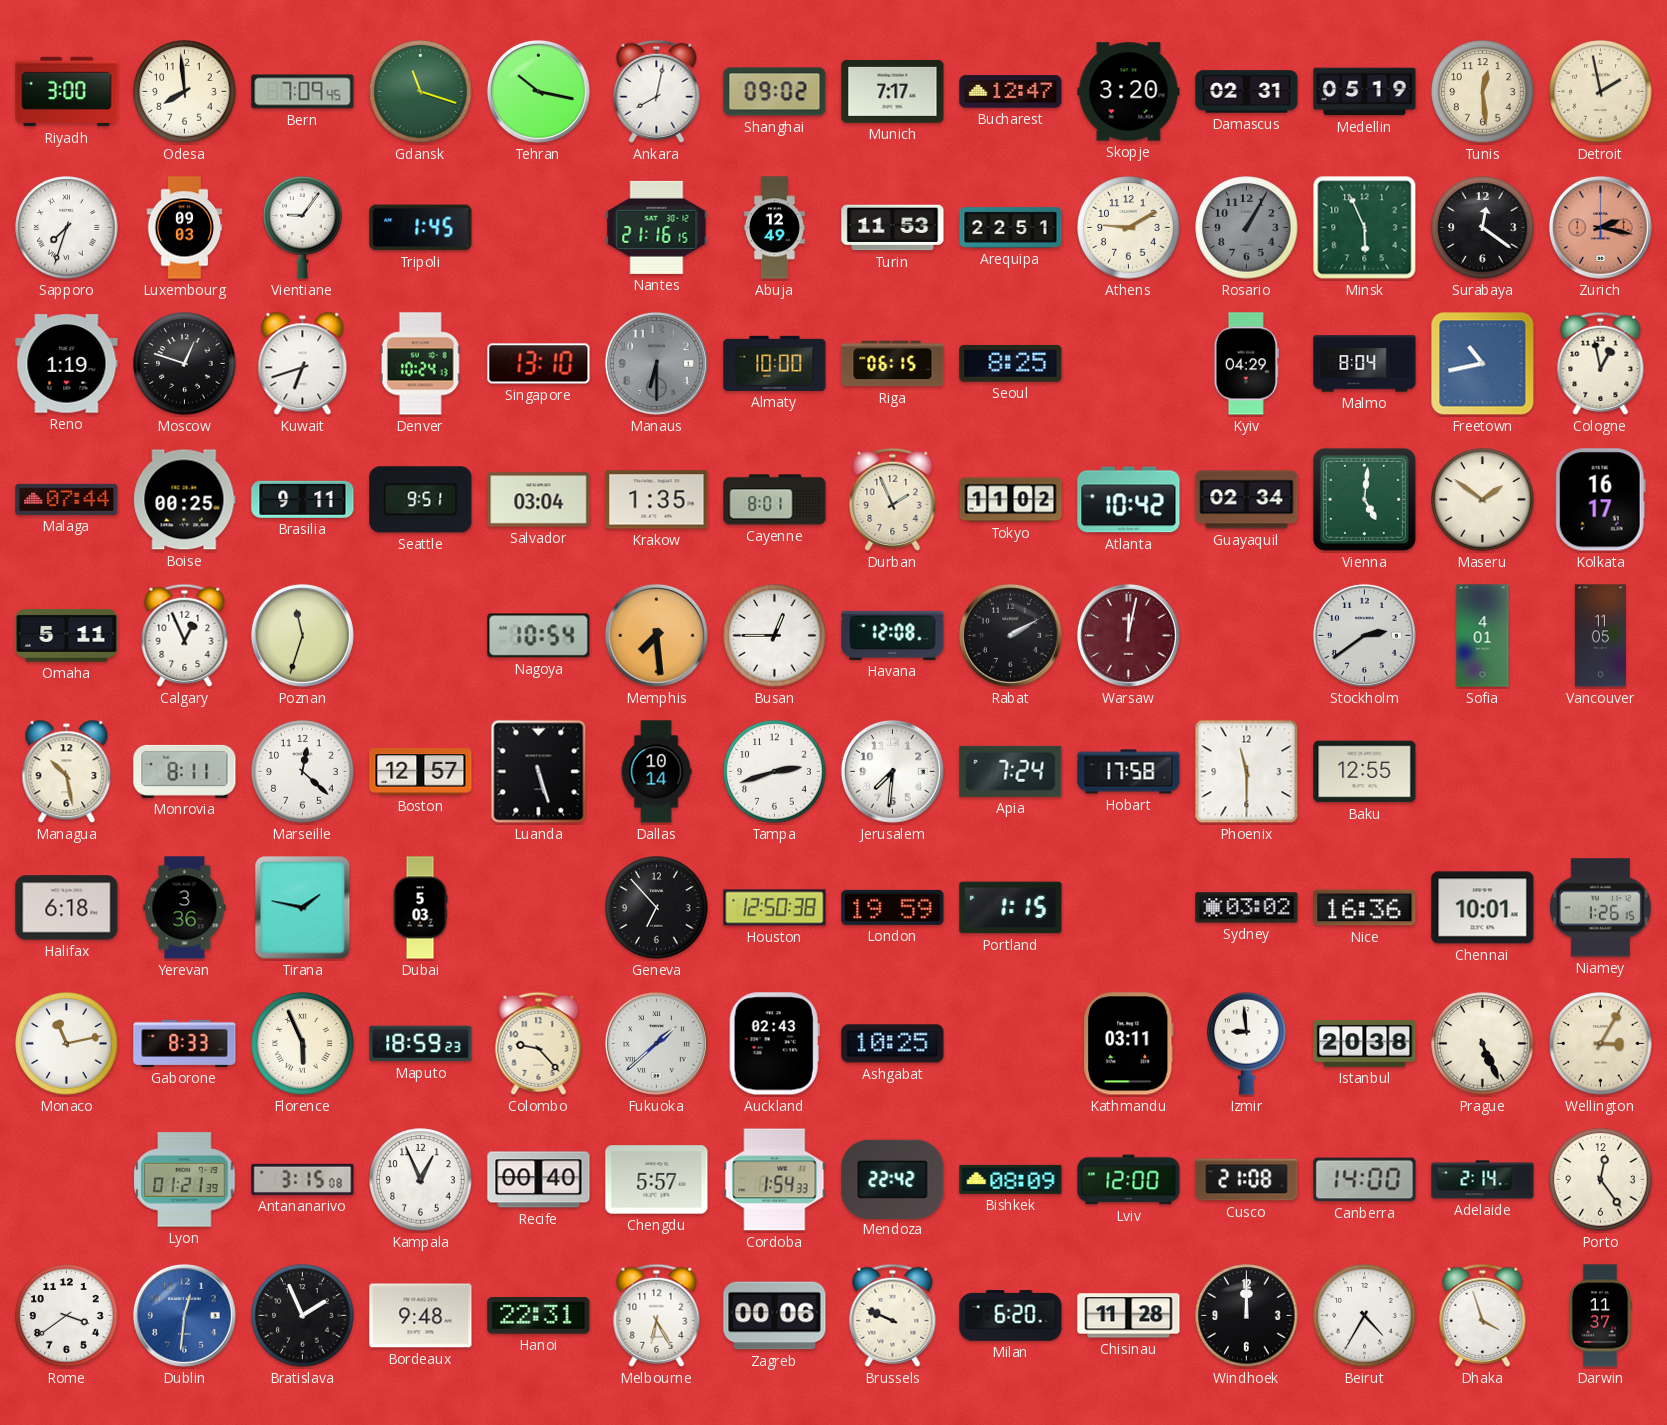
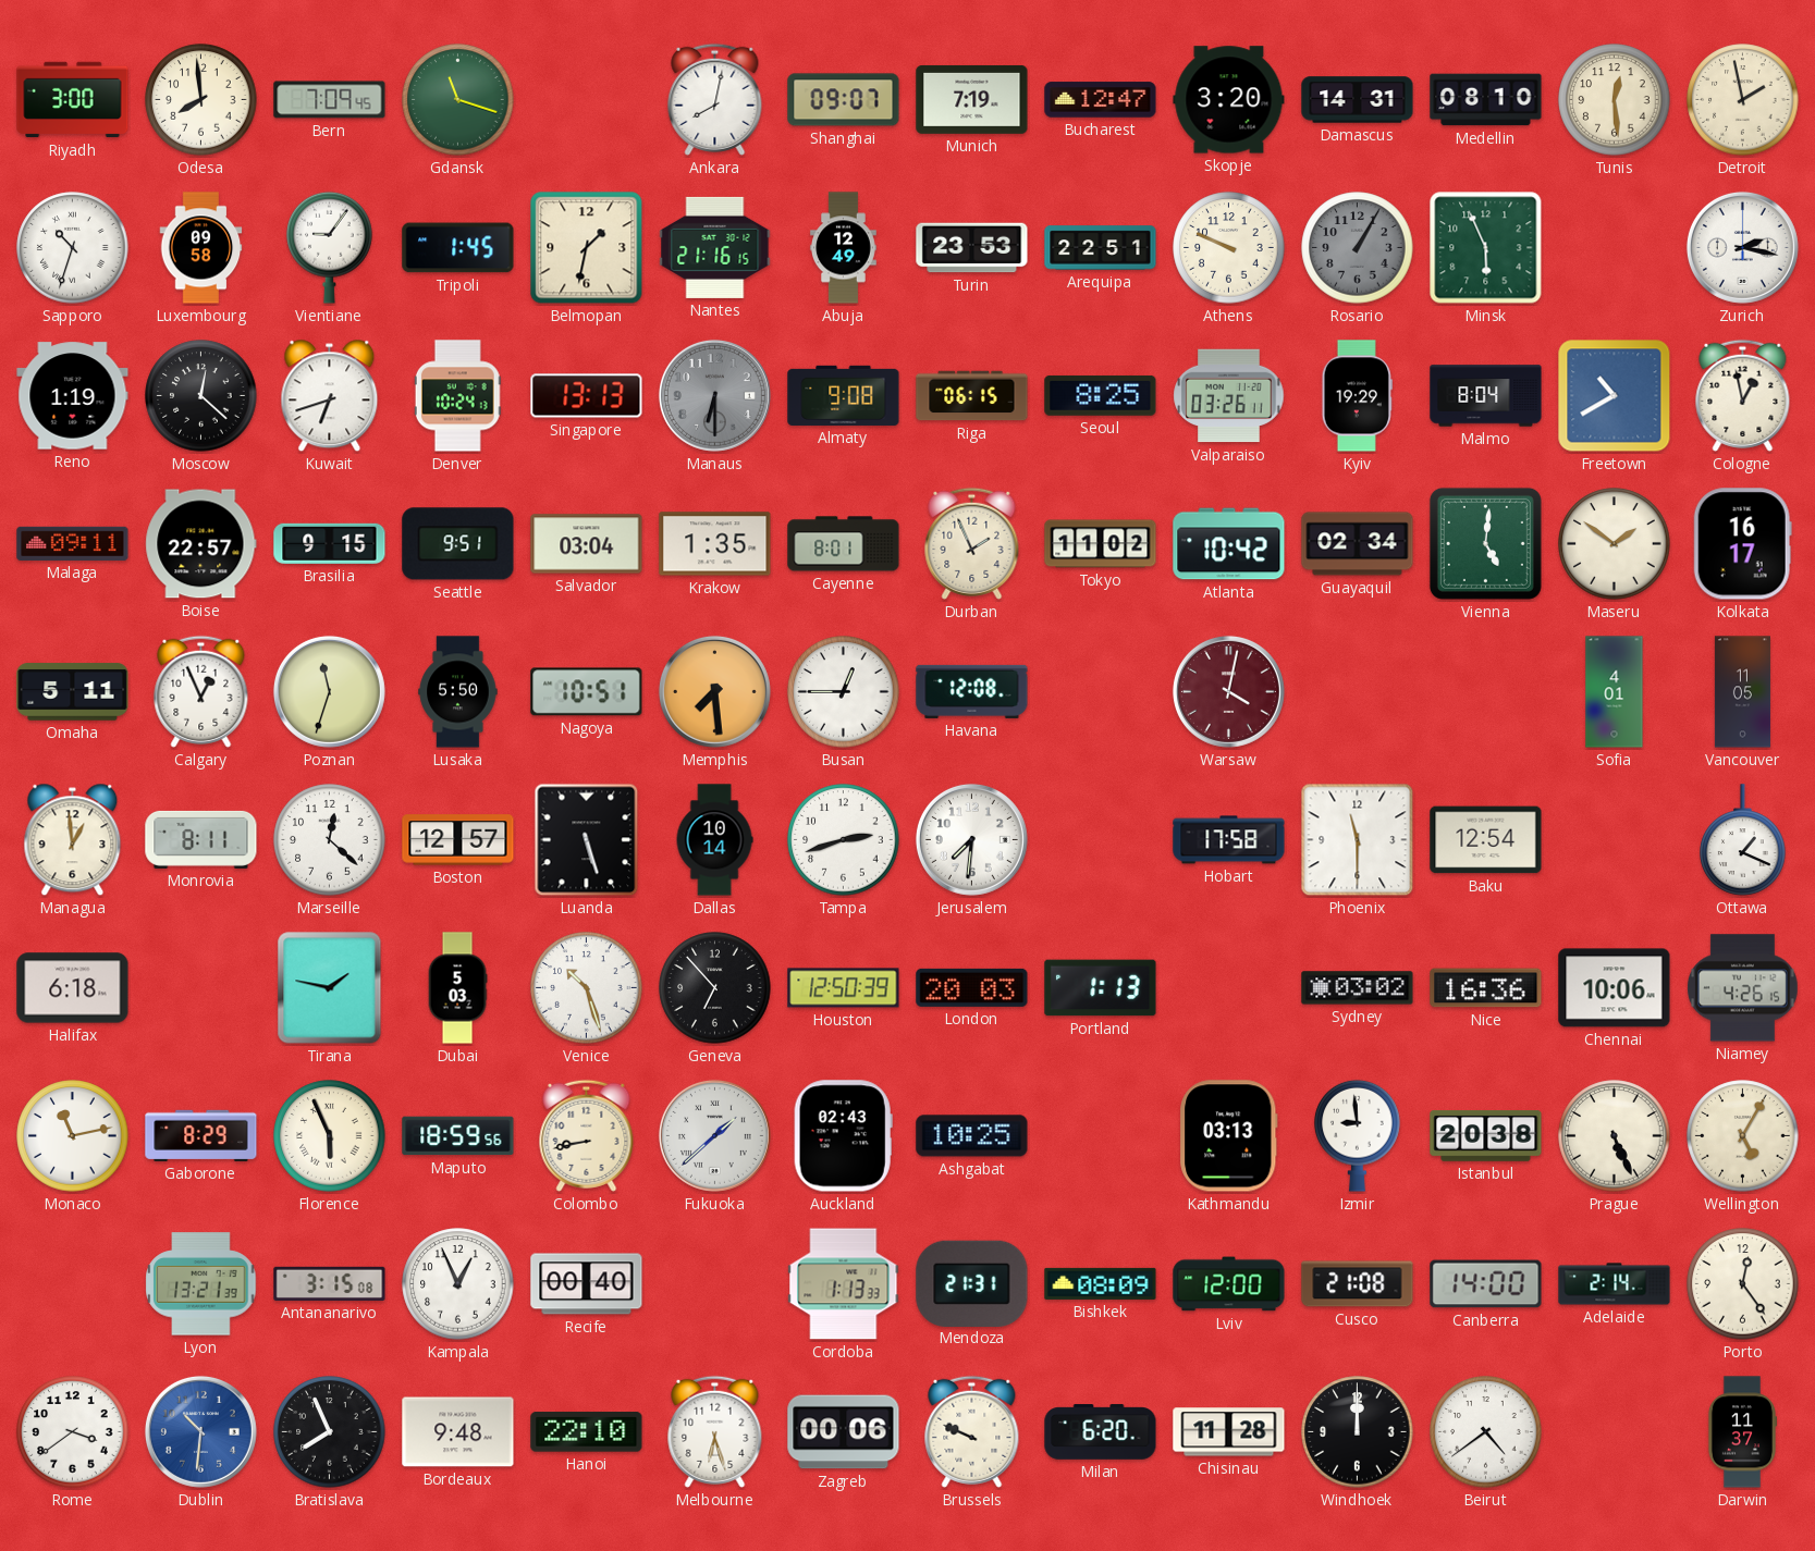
Tehran: 10:17 -> none (538, 91)
Shanghai: 09:02 -> 09:07 (844, 100)
Munich: 7:17 -> 7:19 (972, 99)
Damascus: 02:31 -> 14:31 (1358, 100)
Medellin: 05:19 -> 08:10 (1486, 100)
Sapporo: 7:33 -> 10:33 (73, 248)
Luxembourg: 09:03 -> 09:58 (201, 248)
Belmopan: none -> 1:32 (587, 248)
Turin: 11:53 -> 23:53 (972, 248)
Athens: 9:10 -> 9:49 (1229, 248)
Surabaya: 12:21 -> none (1483, 228)
Zurich dial: salmon -> white (1742, 247)
Moscow: 12:48 -> 12:22 (201, 396)
Singapore: 13:10 -> 13:13 (587, 396)
Almaty: 10:00 -> 9:08 (844, 395)
Valparaiso: none -> 03:26 (1229, 396)
Kyiv: 04:29 -> 19:29 (1357, 396)
Freetown: 10:43 -> 10:40 (1615, 396)
Malaga: 07:44 -> 09:11 (73, 543)
Boise: 00:25 -> 22:57 (201, 544)
Brasilia: 9:11 -> 9:15 (330, 543)
Lusaka: none -> 5:50 (458, 692)
Nagoya: 10:54 -> 10:51 (587, 692)
Rabat: 2:10 -> none (1010, 635)
Warsaw: 12:02 -> 4:02 (1228, 691)
Stockholm: 2:39 -> none (1364, 635)
Managua: 10:28 -> 12:59 (73, 840)
Apia: 7:24 -> none (1011, 771)
Baku: 12:55 -> 12:54 (1486, 840)
Ottawa: none -> 1:19 (1743, 840)
Yerevan: 3:36 -> none (185, 908)
Venice: none -> 10:27 (587, 988)
Houston: 12:50:38 -> 12:50:39 (844, 988)
London: 19:59 -> 20:03 (972, 987)
Portland: 1:15 -> 1:13 (1101, 988)
Chennai: 10:01 -> 10:06 (1615, 988)
Niamey: 1:26 -> 4:26 (1742, 988)
Gaborone: 8:33 -> 8:29 (201, 1135)
Maputo: 18:59:23 -> 18:59:56 (458, 1136)
Colombo: 9:23 -> 8:43 (587, 1135)
Kathmandu: 03:11 -> 03:13 (1229, 1136)
Wellington: 3:05 -> 5:05 (1743, 1136)
Lyon: 01:21 -> 13:21 (201, 1284)
Chengdu: 5:57 -> none (657, 1180)
Cordoba: 1:54 -> 1:13 (844, 1284)
Mendoza: 22:42 -> 21:31 (972, 1283)
Dublin: 12:31 -> 10:31 (200, 1431)
Bratislava: 1:56 -> 7:56 (330, 1432)
Hanoi: 22:31 -> 22:10 (587, 1432)
Melbourne: 6:25 -> 6:27 (715, 1431)
Beirut: 4:35 -> 4:39 (1486, 1432)
Dhaka: 3:57 -> none (1483, 1315)
